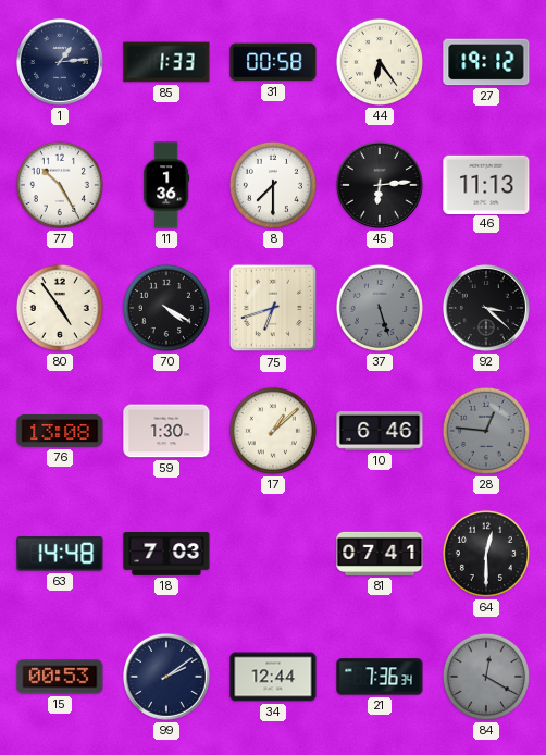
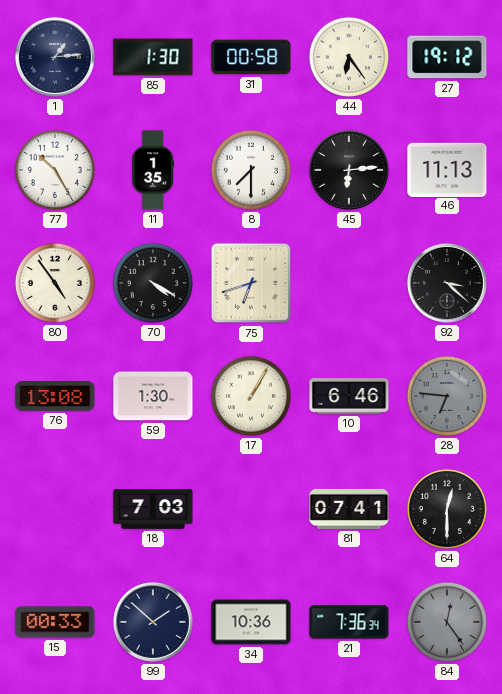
85: 1:33 -> 1:30 (153, 57)
11: 1:36 -> 1:35 (153, 170)
37: 5:27 -> none (380, 308)
17: 1:08 -> 1:05 (251, 396)
28: 12:46 -> 6:46 (447, 396)
63: 14:48 -> none (60, 554)
15: 00:53 -> 00:33 (55, 622)
99: 2:09 -> 1:52 (153, 622)
34: 12:44 -> 10:36 (251, 622)
84: 12:20 -> 12:24 (447, 622)
